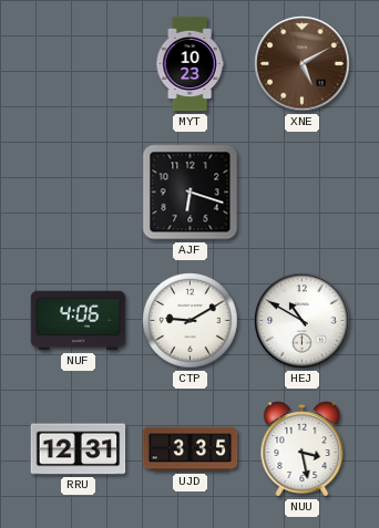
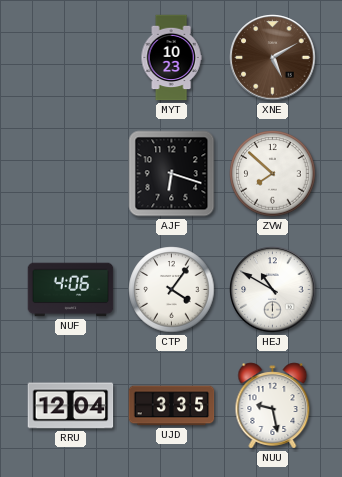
ZVW: none -> 7:52 (273, 174)
CTP: 9:10 -> 4:06 (172, 290)
RRU: 12:31 -> 12:04 (71, 406)
NUU: 3:28 -> 9:28 (273, 406)
